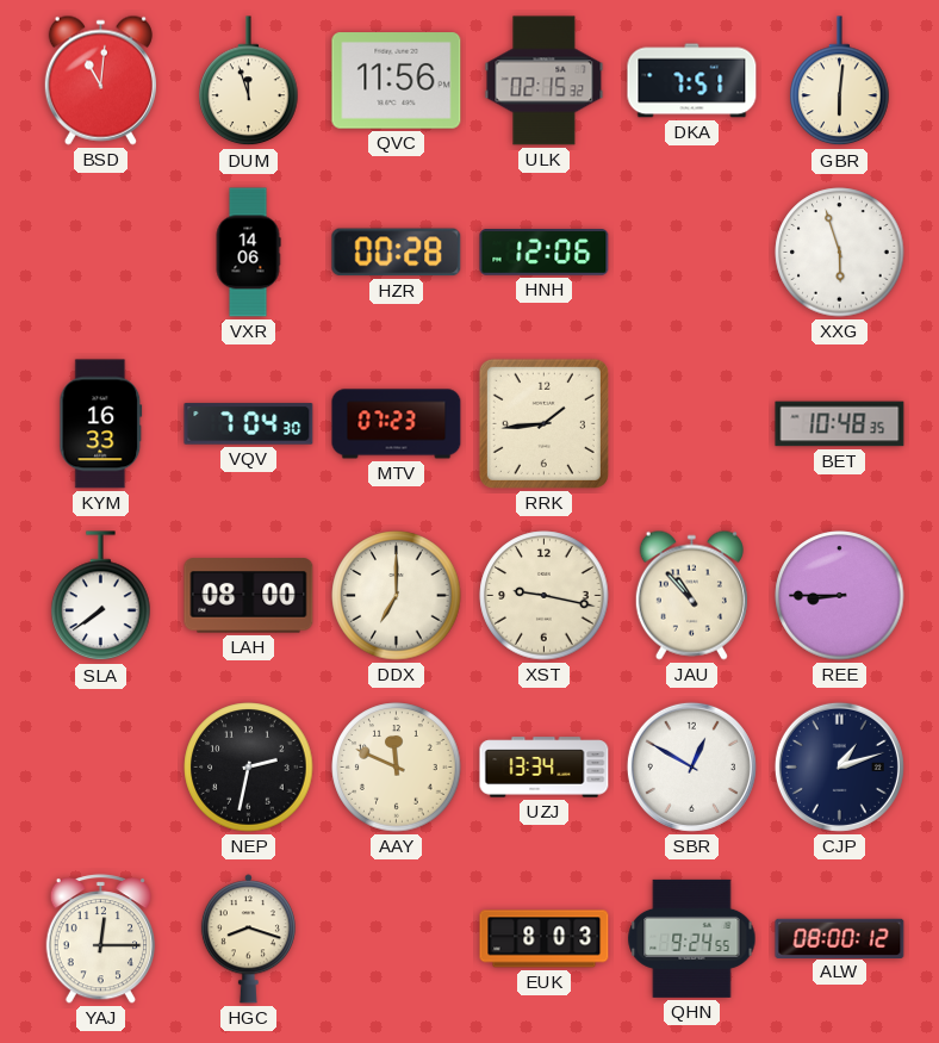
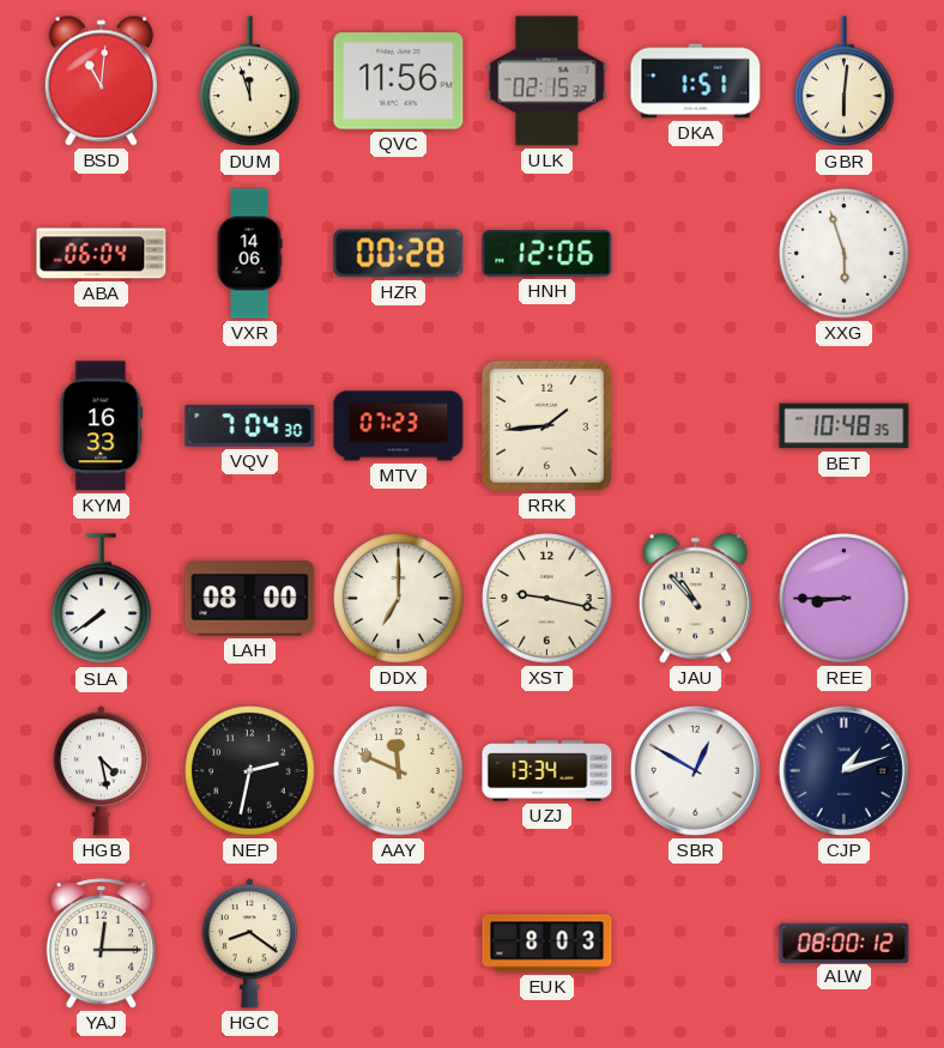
DKA: 7:51 -> 1:51 (696, 81)
ABA: none -> 06:04 (102, 254)
HGB: none -> 4:28 (101, 771)
HGC: 8:18 -> 8:21 (249, 944)
QHN: 9:24 -> none (692, 938)
